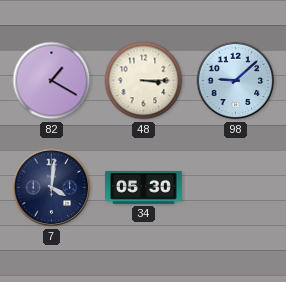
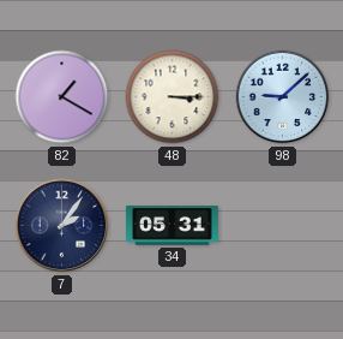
7: 4:01 -> 2:06 (62, 226)
34: 05:30 -> 05:31 (171, 226)
